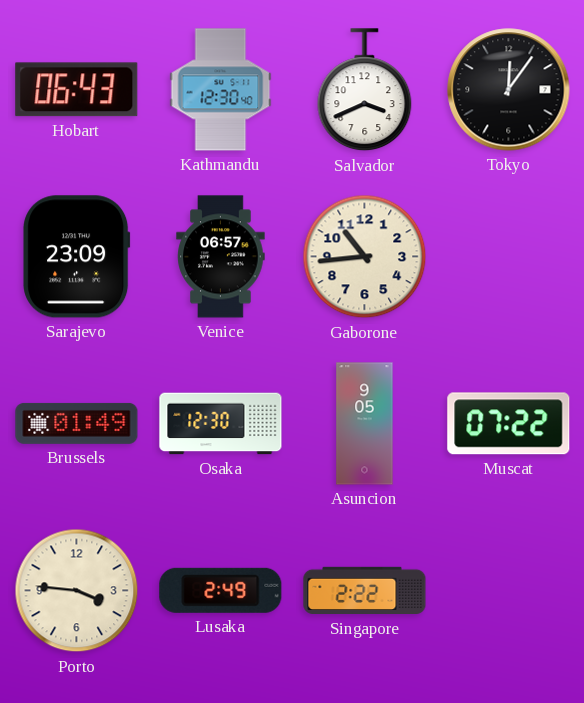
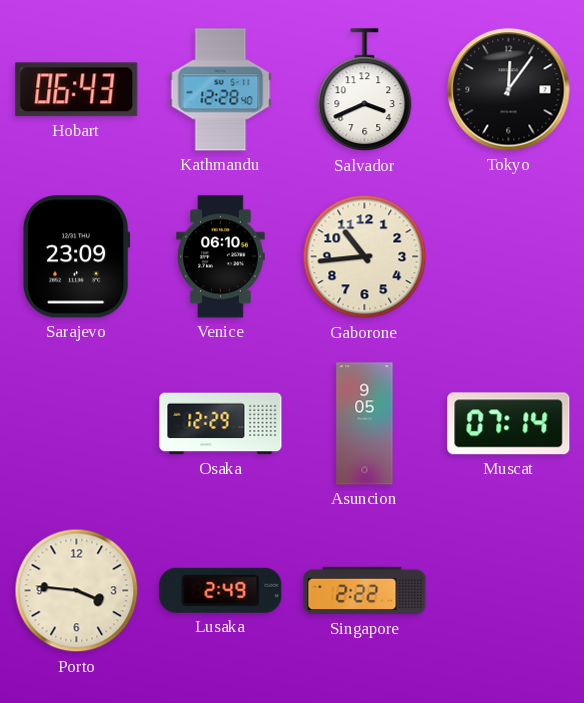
Kathmandu: 12:30 -> 12:28 (221, 90)
Venice: 06:57 -> 06:10 (221, 257)
Brussels: 01:49 -> none (77, 423)
Osaka: 12:30 -> 12:29 (221, 424)
Muscat: 07:22 -> 07:14 (509, 424)
